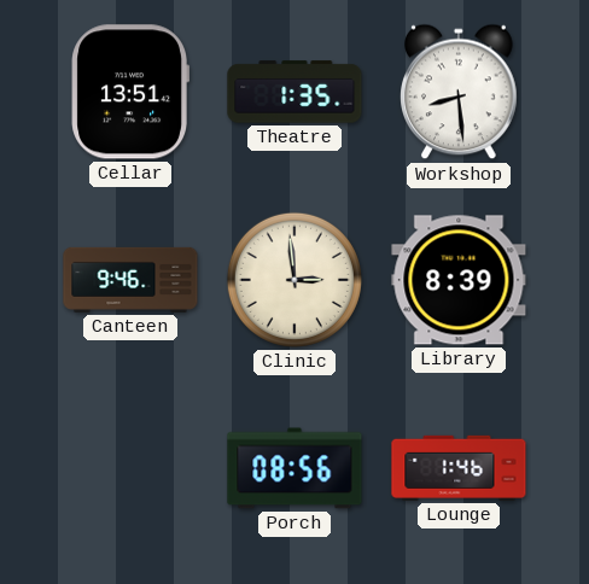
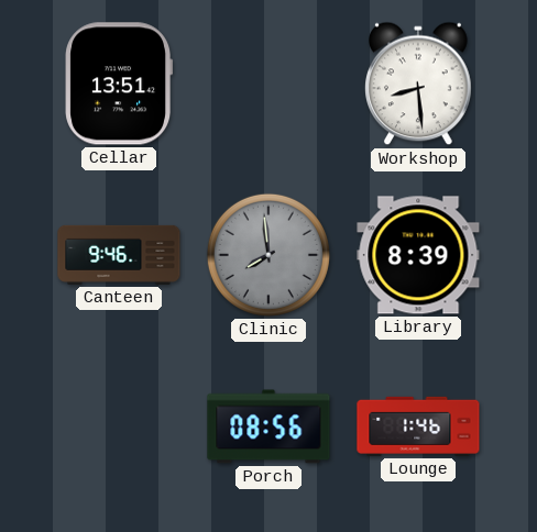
Theatre: 1:35 -> none (294, 92)
Clinic: 2:59 -> 7:59 (268, 255)
Clinic dial: cream -> grey (268, 255)
